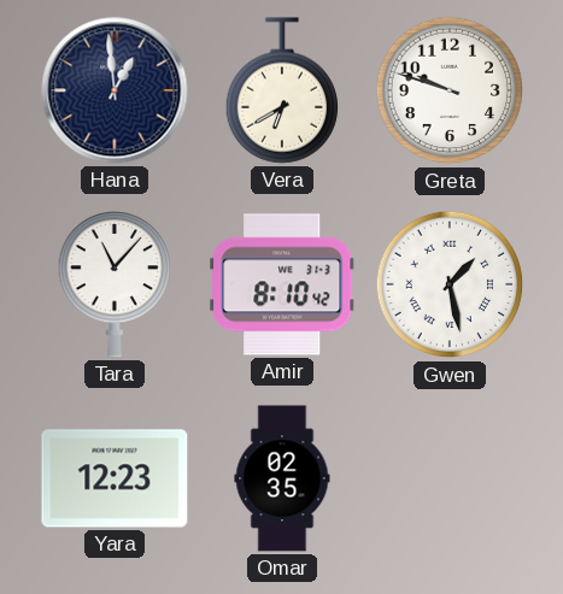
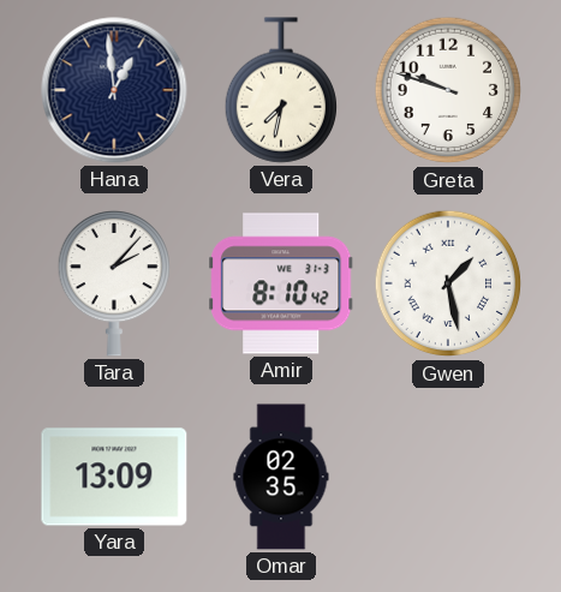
Vera: 6:40 -> 7:32 (280, 90)
Tara: 11:07 -> 2:07 (113, 283)
Yara: 12:23 -> 13:09 (114, 477)
